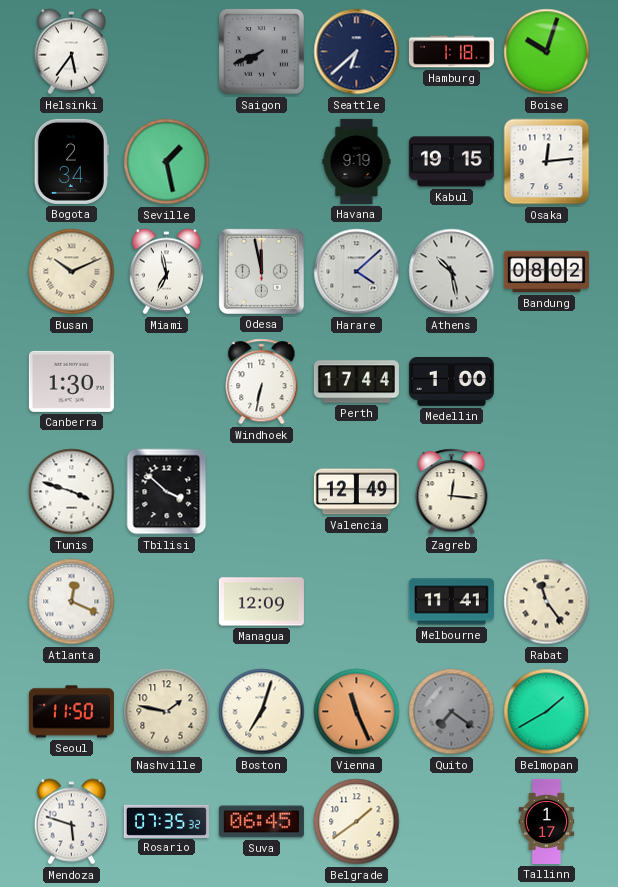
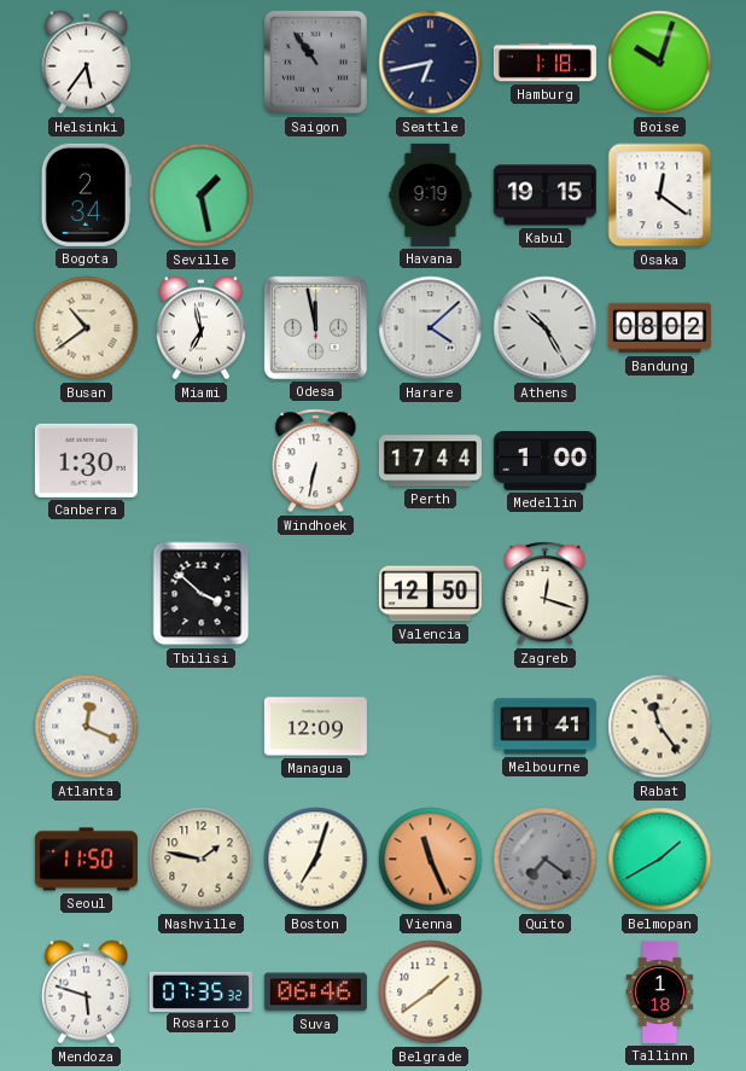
Saigon: 7:41 -> 10:54 (315, 62)
Seattle: 6:38 -> 6:43 (431, 63)
Osaka: 12:14 -> 12:21 (660, 196)
Busan: 10:11 -> 10:39 (87, 328)
Athens: 10:28 -> 10:25 (546, 328)
Tunis: 3:48 -> none (72, 492)
Valencia: 12:49 -> 12:50 (430, 594)
Zagreb: 12:16 -> 12:18 (546, 594)
Suva: 06:45 -> 06:46 (315, 993)
Tallinn: 1:17 -> 1:18 (660, 991)
